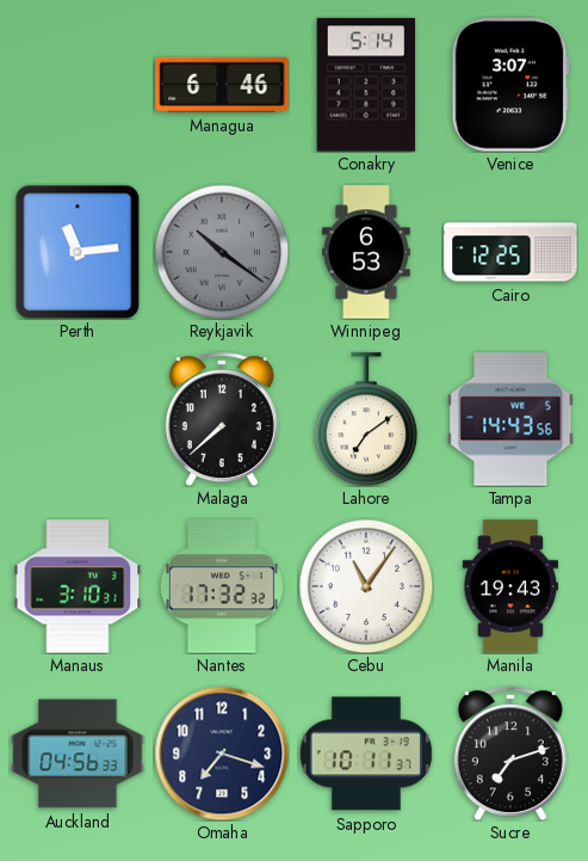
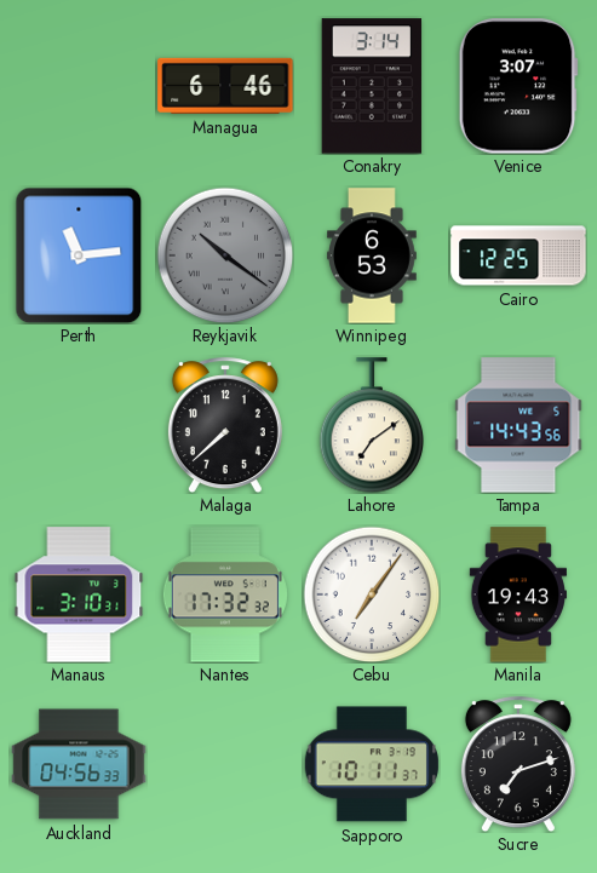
Conakry: 5:14 -> 3:14 (372, 86)
Cebu: 11:06 -> 7:06 (372, 595)
Omaha: 7:18 -> none (222, 754)
